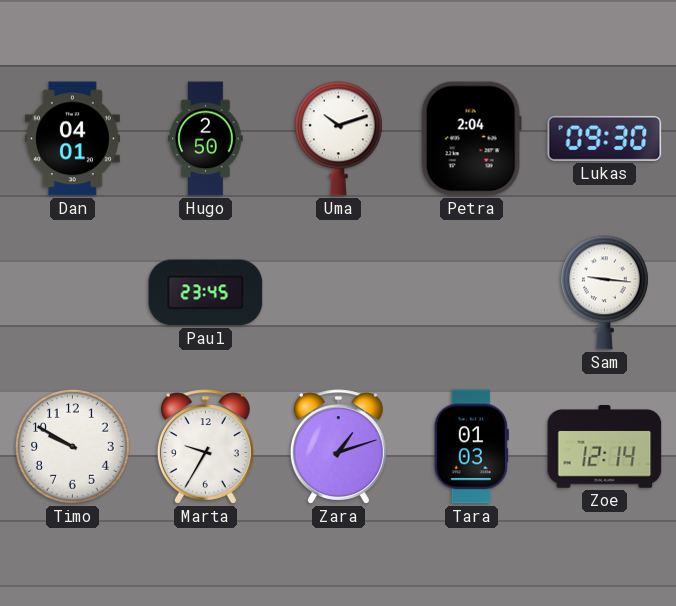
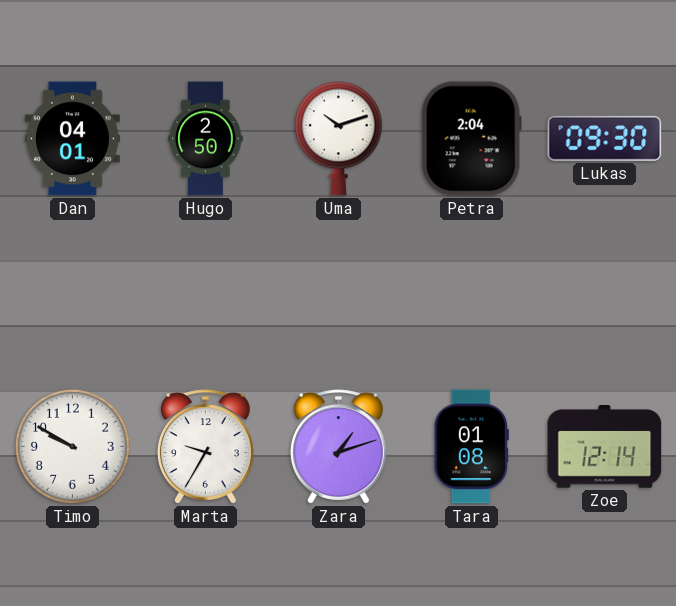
Paul: 23:45 -> none (206, 293)
Sam: 9:16 -> none (604, 293)
Tara: 01:03 -> 01:08 (471, 447)
